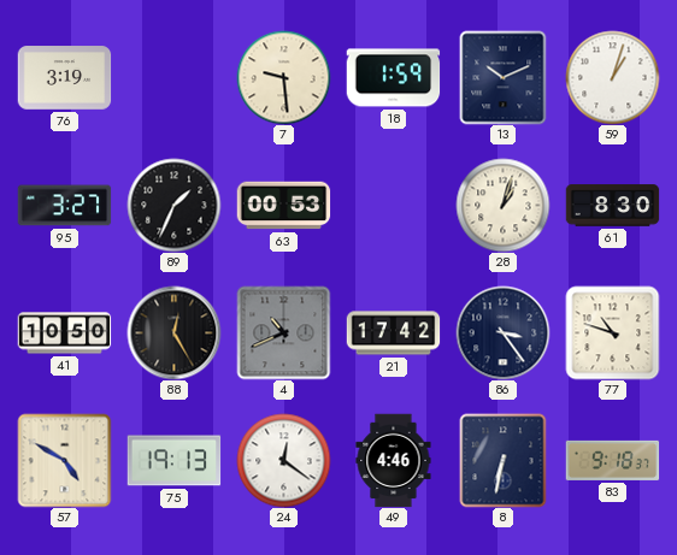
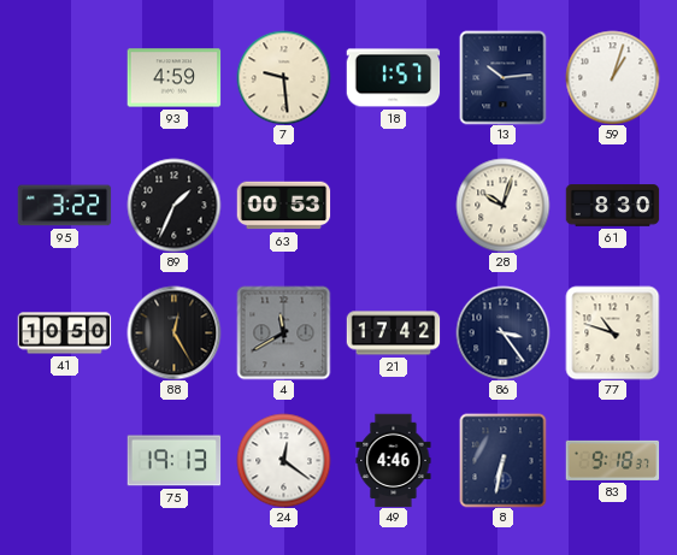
76: 3:19 -> none (64, 78)
93: none -> 4:59 (173, 78)
18: 1:59 -> 1:57 (393, 78)
13: 10:11 -> 10:14 (504, 77)
95: 3:27 -> 3:22 (64, 206)
28: 1:03 -> 10:03 (502, 205)
4: 10:41 -> 11:40 (283, 332)
57: 4:50 -> none (64, 460)
